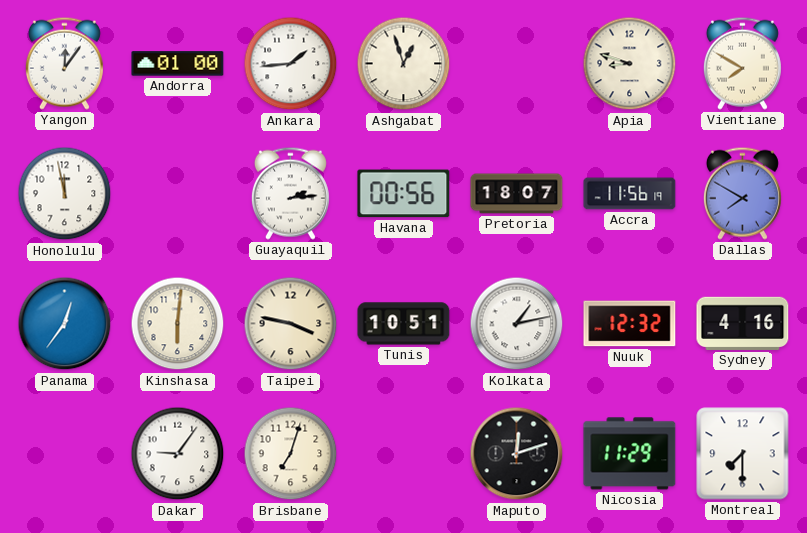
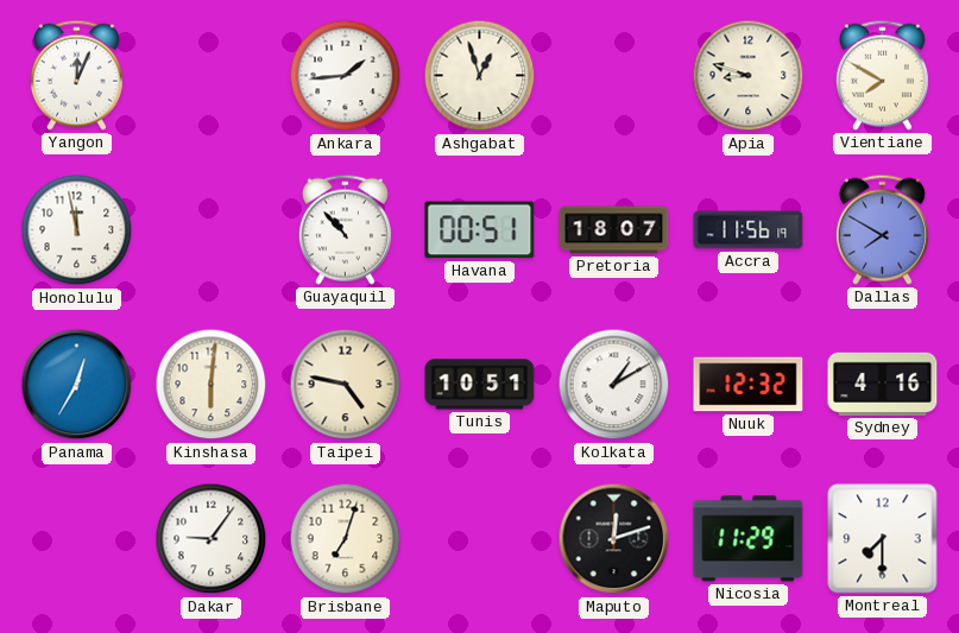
Yangon: 12:06 -> 12:04 (76, 75)
Andorra: 01:00 -> none (178, 64)
Guayaquil: 2:14 -> 10:53 (345, 229)
Havana: 00:56 -> 00:51 (480, 230)
Panama: 12:36 -> 12:35 (77, 385)
Taipei: 3:47 -> 4:47 (346, 385)
Kolkata: 1:13 -> 1:10 (614, 385)
